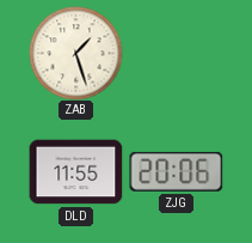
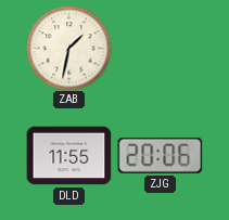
ZAB: 1:27 -> 1:32 (68, 48)
